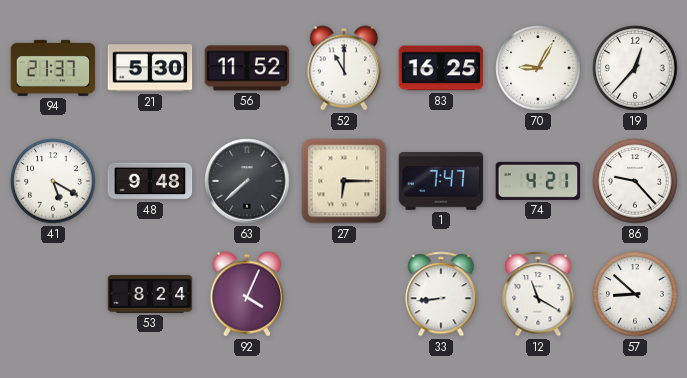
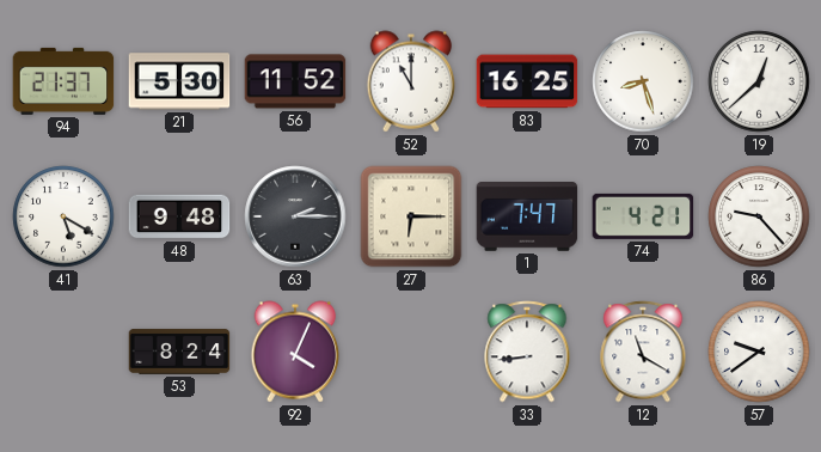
70: 9:05 -> 8:27 (643, 81)
19: 12:37 -> 12:38 (759, 81)
63: 7:38 -> 2:15 (295, 216)
57: 8:52 -> 9:39 (759, 352)
